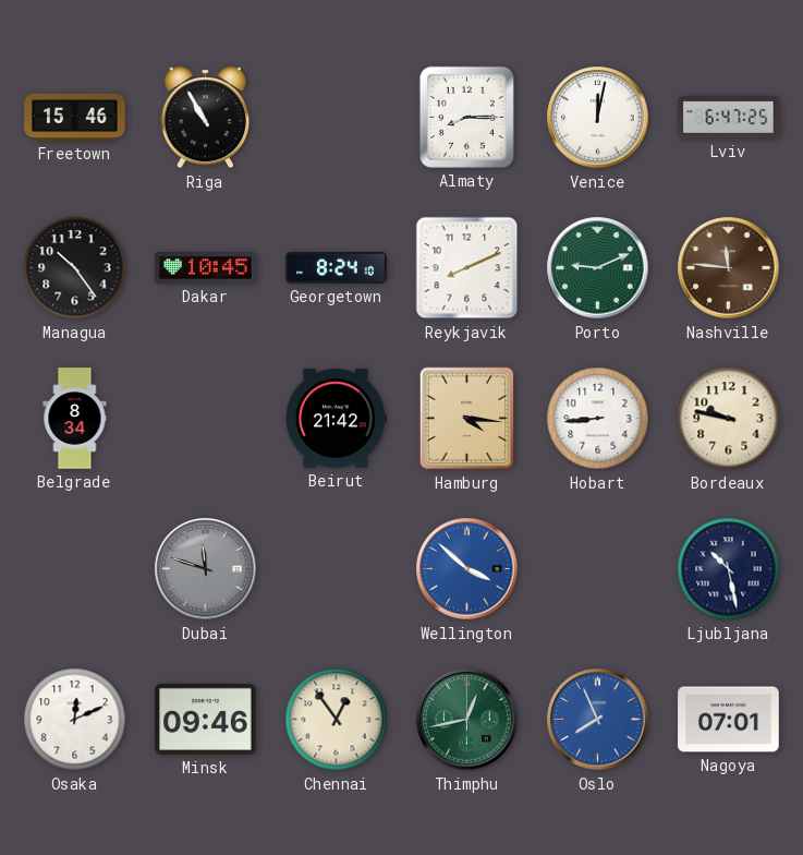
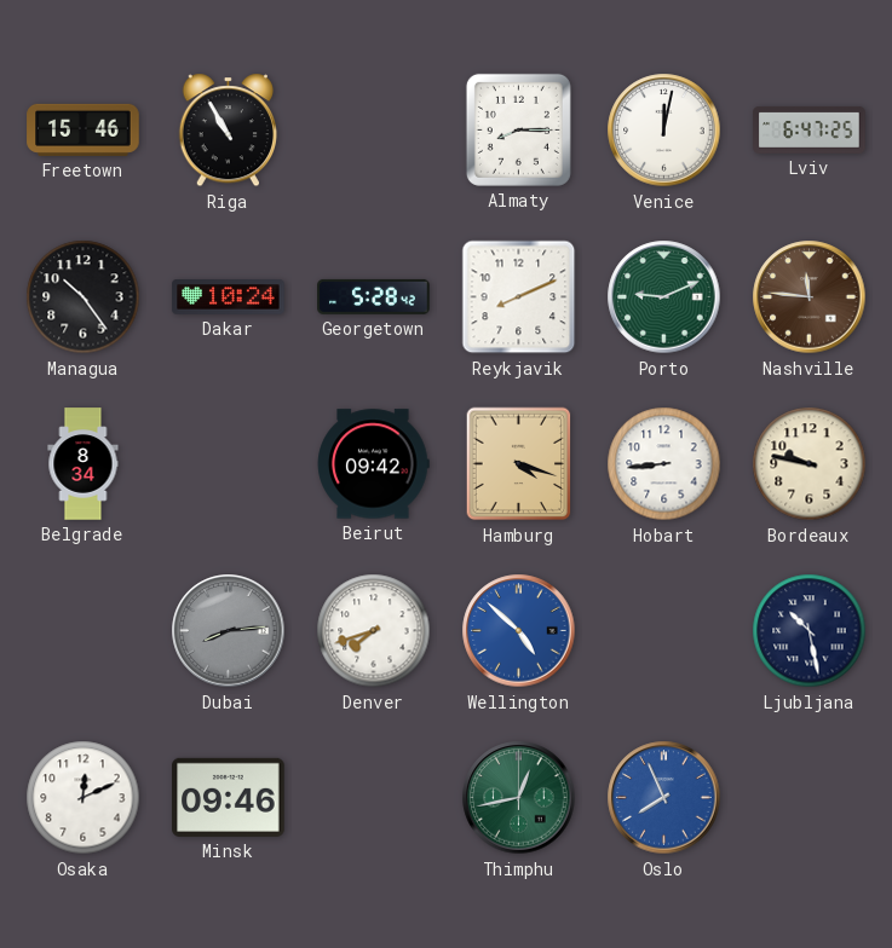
Dakar: 10:45 -> 10:24 (229, 297)
Georgetown: 8:24 -> 5:28 (374, 296)
Beirut: 21:42 -> 09:42 (374, 464)
Hamburg: 4:16 -> 4:18 (519, 464)
Dubai: 11:48 -> 8:14 (229, 631)
Denver: none -> 7:42 (374, 631)
Wellington: 3:52 -> 4:52 (519, 631)
Chennai: 12:54 -> none (337, 720)
Nagoya: 07:01 -> none (729, 720)
